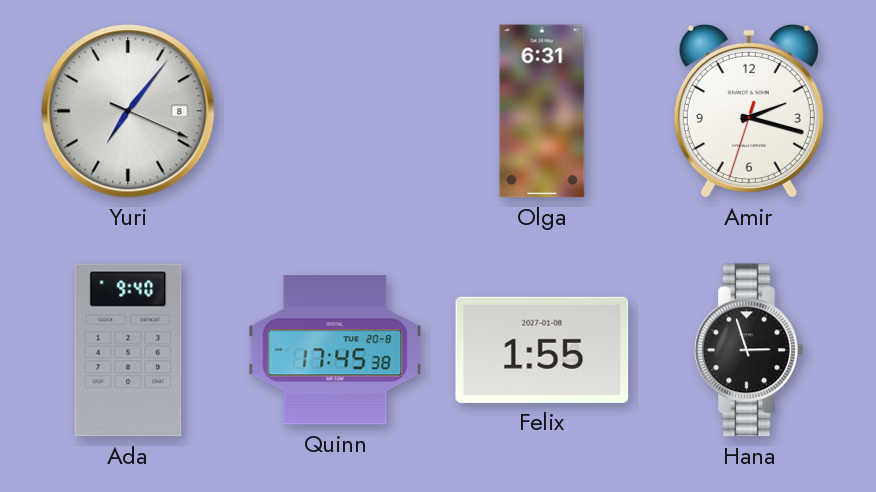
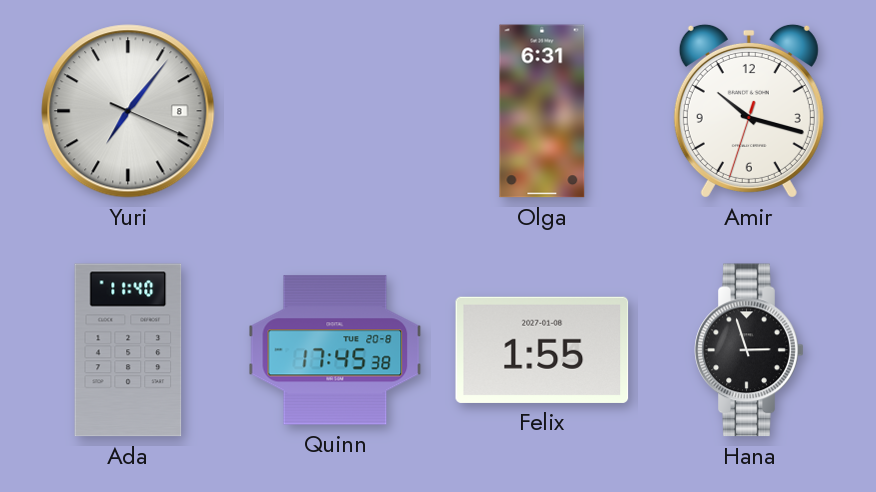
Amir: 2:17 -> 10:17 (749, 111)
Ada: 9:40 -> 11:40 (128, 350)
